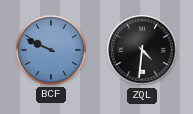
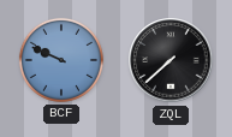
ZQL: 4:31 -> 7:38 (171, 60)
